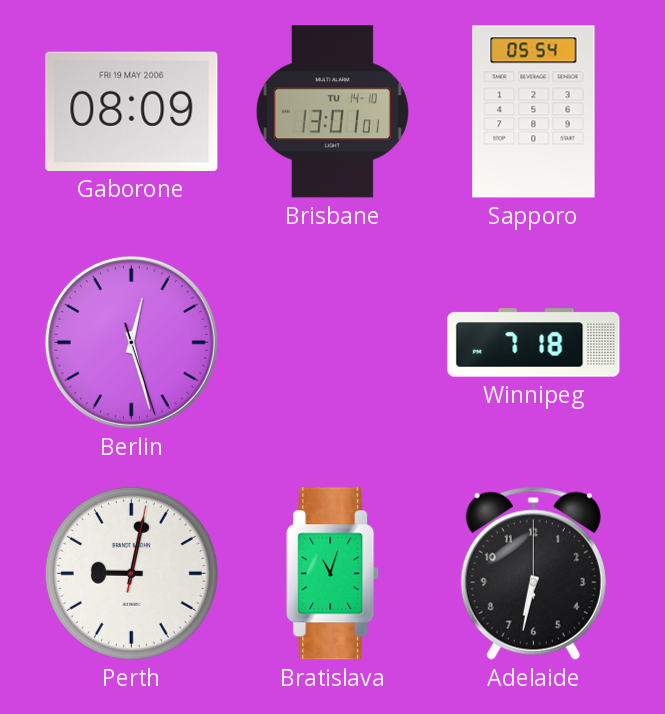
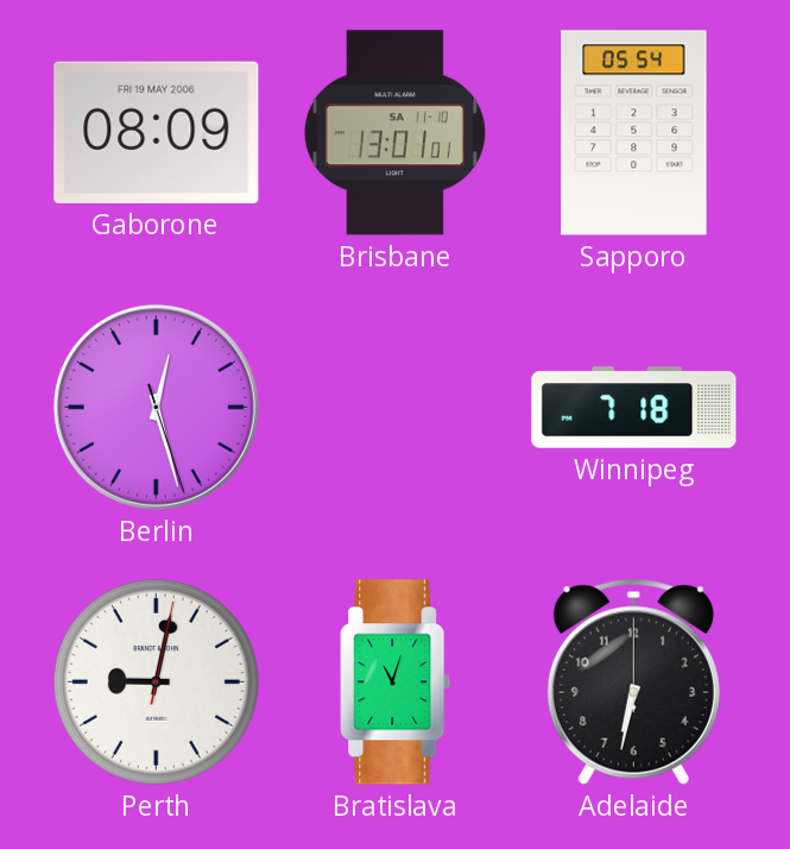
Brisbane date: TU 14-10 -> SA 11-10 (394, 133)
